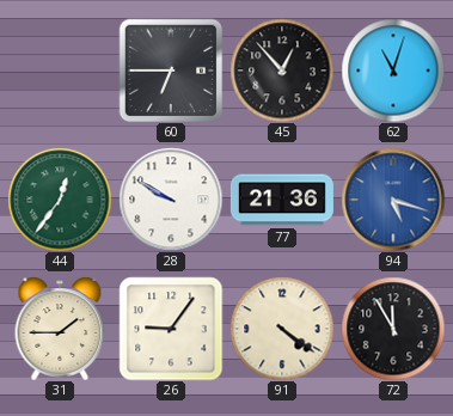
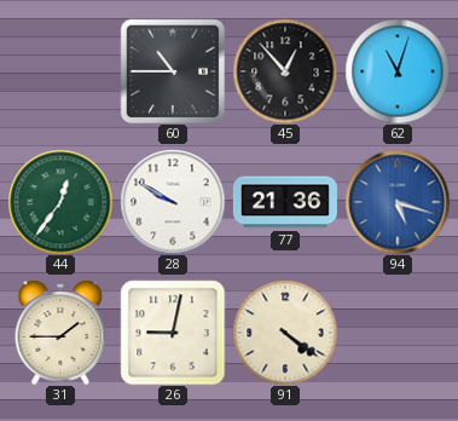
60: 6:45 -> 10:45 (173, 71)
26: 9:06 -> 9:02 (173, 333)
72: 11:55 -> none (393, 329)
